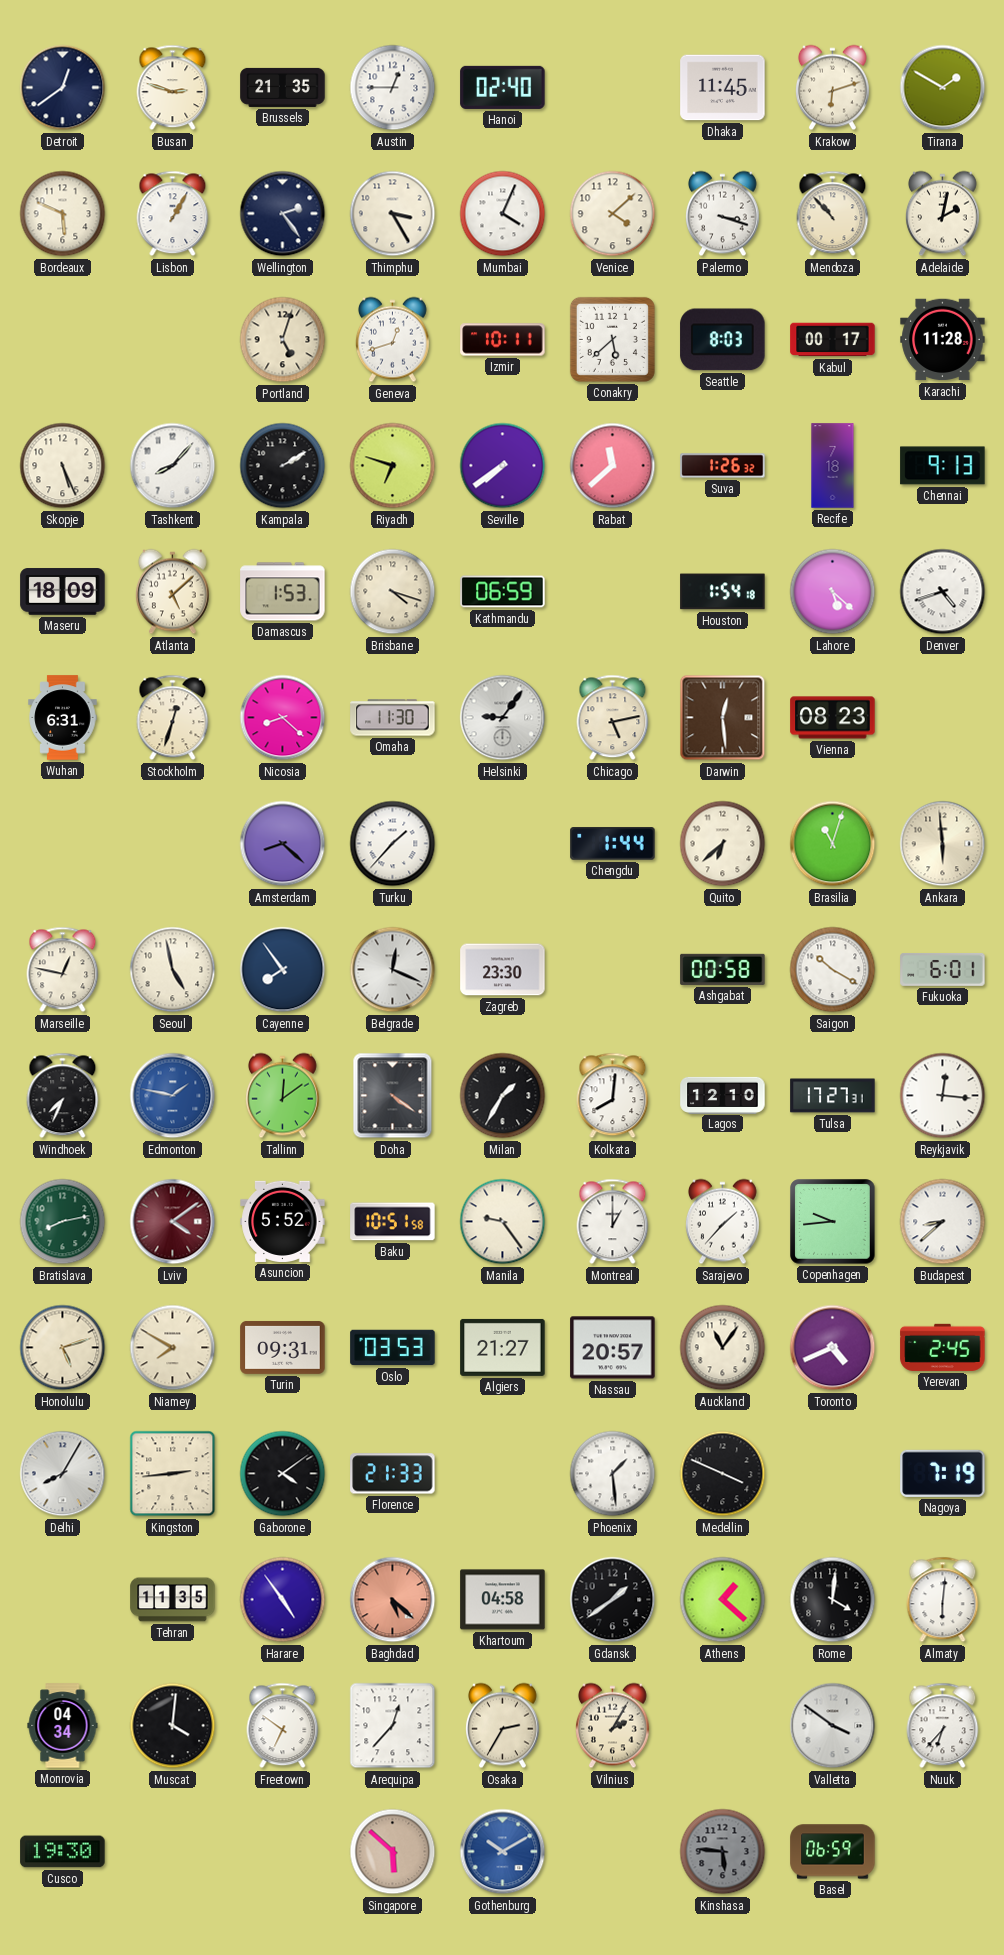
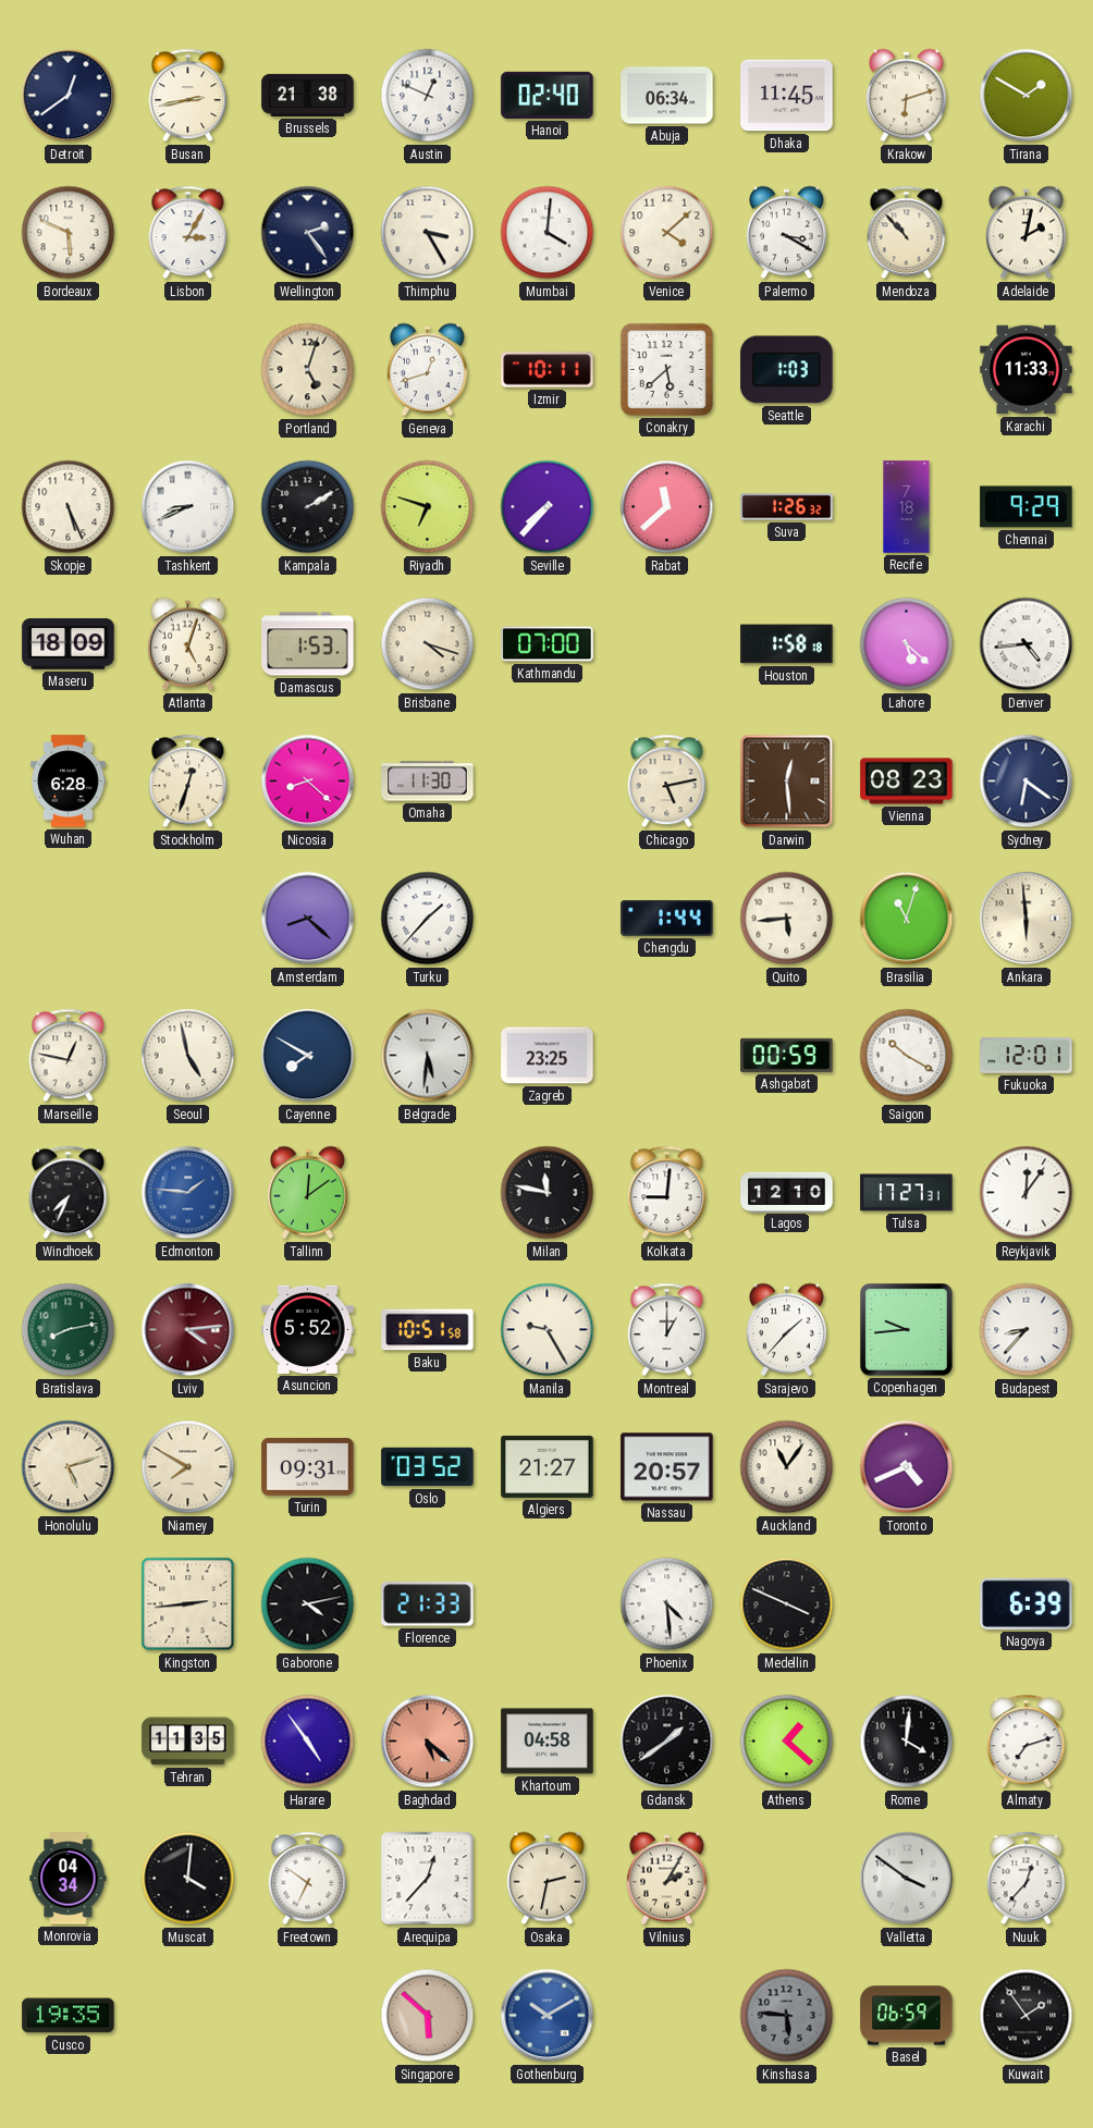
Busan: 2:48 -> 2:43 (188, 96)
Brussels: 21:35 -> 21:38 (308, 95)
Austin: 12:45 -> 12:49 (428, 96)
Abuja: none -> 06:34 (667, 96)
Lisbon: 1:05 -> 3:05 (188, 233)
Mumbai: 4:04 -> 4:01 (548, 233)
Palermo: 3:18 -> 3:20 (787, 233)
Seattle: 8:03 -> 1:03 (787, 370)
Kabul: 00:17 -> none (833, 340)
Karachi: 11:28 -> 11:33 (1027, 370)
Tashkent: 8:07 -> 8:41 (188, 507)
Seville: 7:39 -> 7:37 (548, 507)
Chennai: 9:13 -> 9:29 (1027, 507)
Atlanta: 5:08 -> 5:03 (188, 644)
Kathmandu: 06:59 -> 07:00 (548, 644)
Houston: 1:54 -> 1:58 (787, 644)
Denver: 4:42 -> 4:44 (1027, 644)
Wuhan: 6:31 -> 6:28 (69, 782)
Helsinki: 9:06 -> none (503, 718)
Sydney: none -> 6:21 (1027, 782)
Quito: 6:38 -> 5:44 (787, 919)
Cayenne: 7:54 -> 7:50 (308, 1056)
Belgrade: 12:19 -> 5:31 (428, 1056)
Zagreb: 23:30 -> 23:25 (548, 1056)
Ashgabat: 00:58 -> 00:59 (787, 1055)
Fukuoka: 6:01 -> 12:01 (1027, 1056)
Edmonton: 1:47 -> 1:46 (188, 1193)
Doha: 4:21 -> none (393, 1096)
Milan: 1:35 -> 11:47 (548, 1193)
Kolkata: 8:01 -> 9:01 (667, 1193)
Reykjavik: 12:16 -> 12:06 (1027, 1193)
Lviv: 4:09 -> 4:14 (188, 1330)
Manila: 9:24 -> 9:25 (548, 1330)
Budapest: 8:38 -> 8:37 (1027, 1330)
Oslo: 03:53 -> 03:52 (428, 1467)
Yerevan: 2:45 -> none (943, 1347)
Delhi: 8:05 -> none (63, 1474)
Gaborone: 4:09 -> 4:13 (308, 1604)
Phoenix: 1:29 -> 4:29 (667, 1604)
Nagoya: 7:19 -> 6:39 (1027, 1603)
Almaty: 6:01 -> 7:12 (1027, 1742)
Osaka: 2:35 -> 2:32 (548, 1879)
Nuuk: 6:37 -> 12:37 (1027, 1879)
Cusco: 19:30 -> 19:35 (69, 2016)
Kuwait: none -> 1:54 (1027, 2016)
